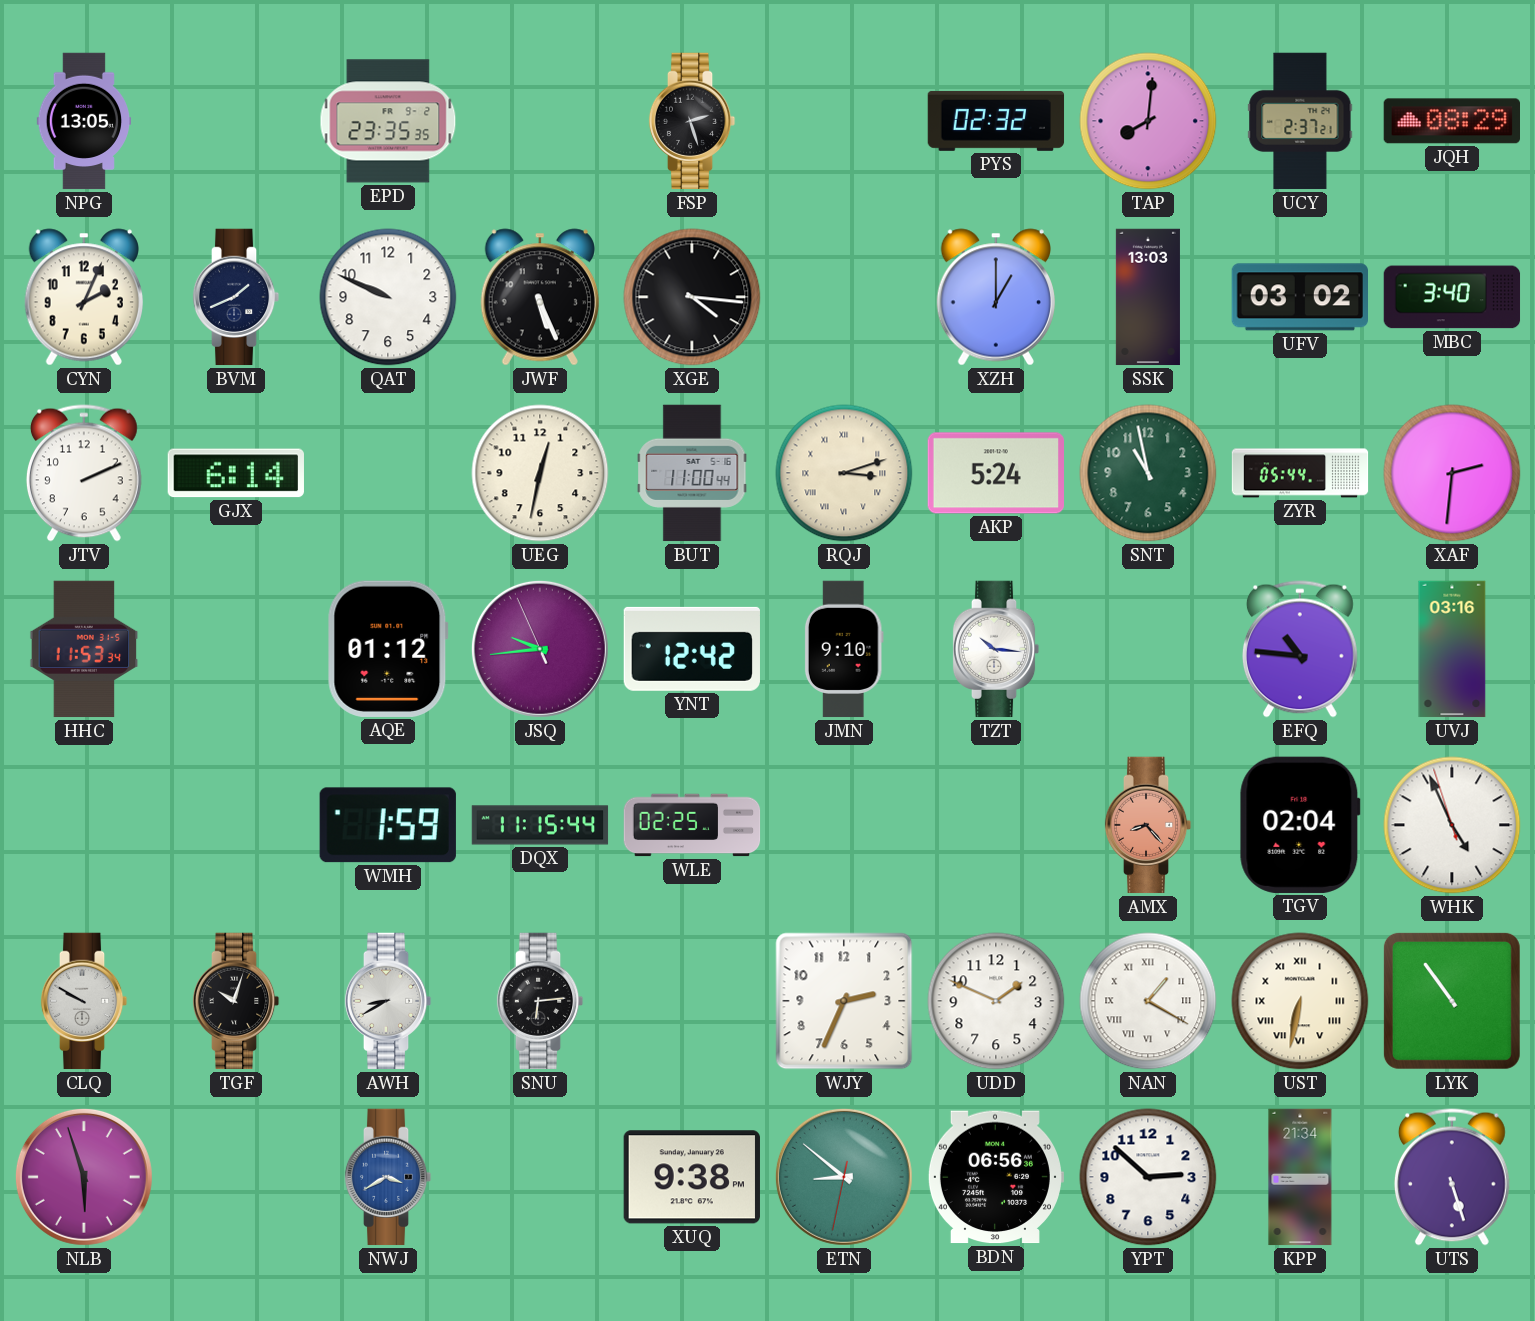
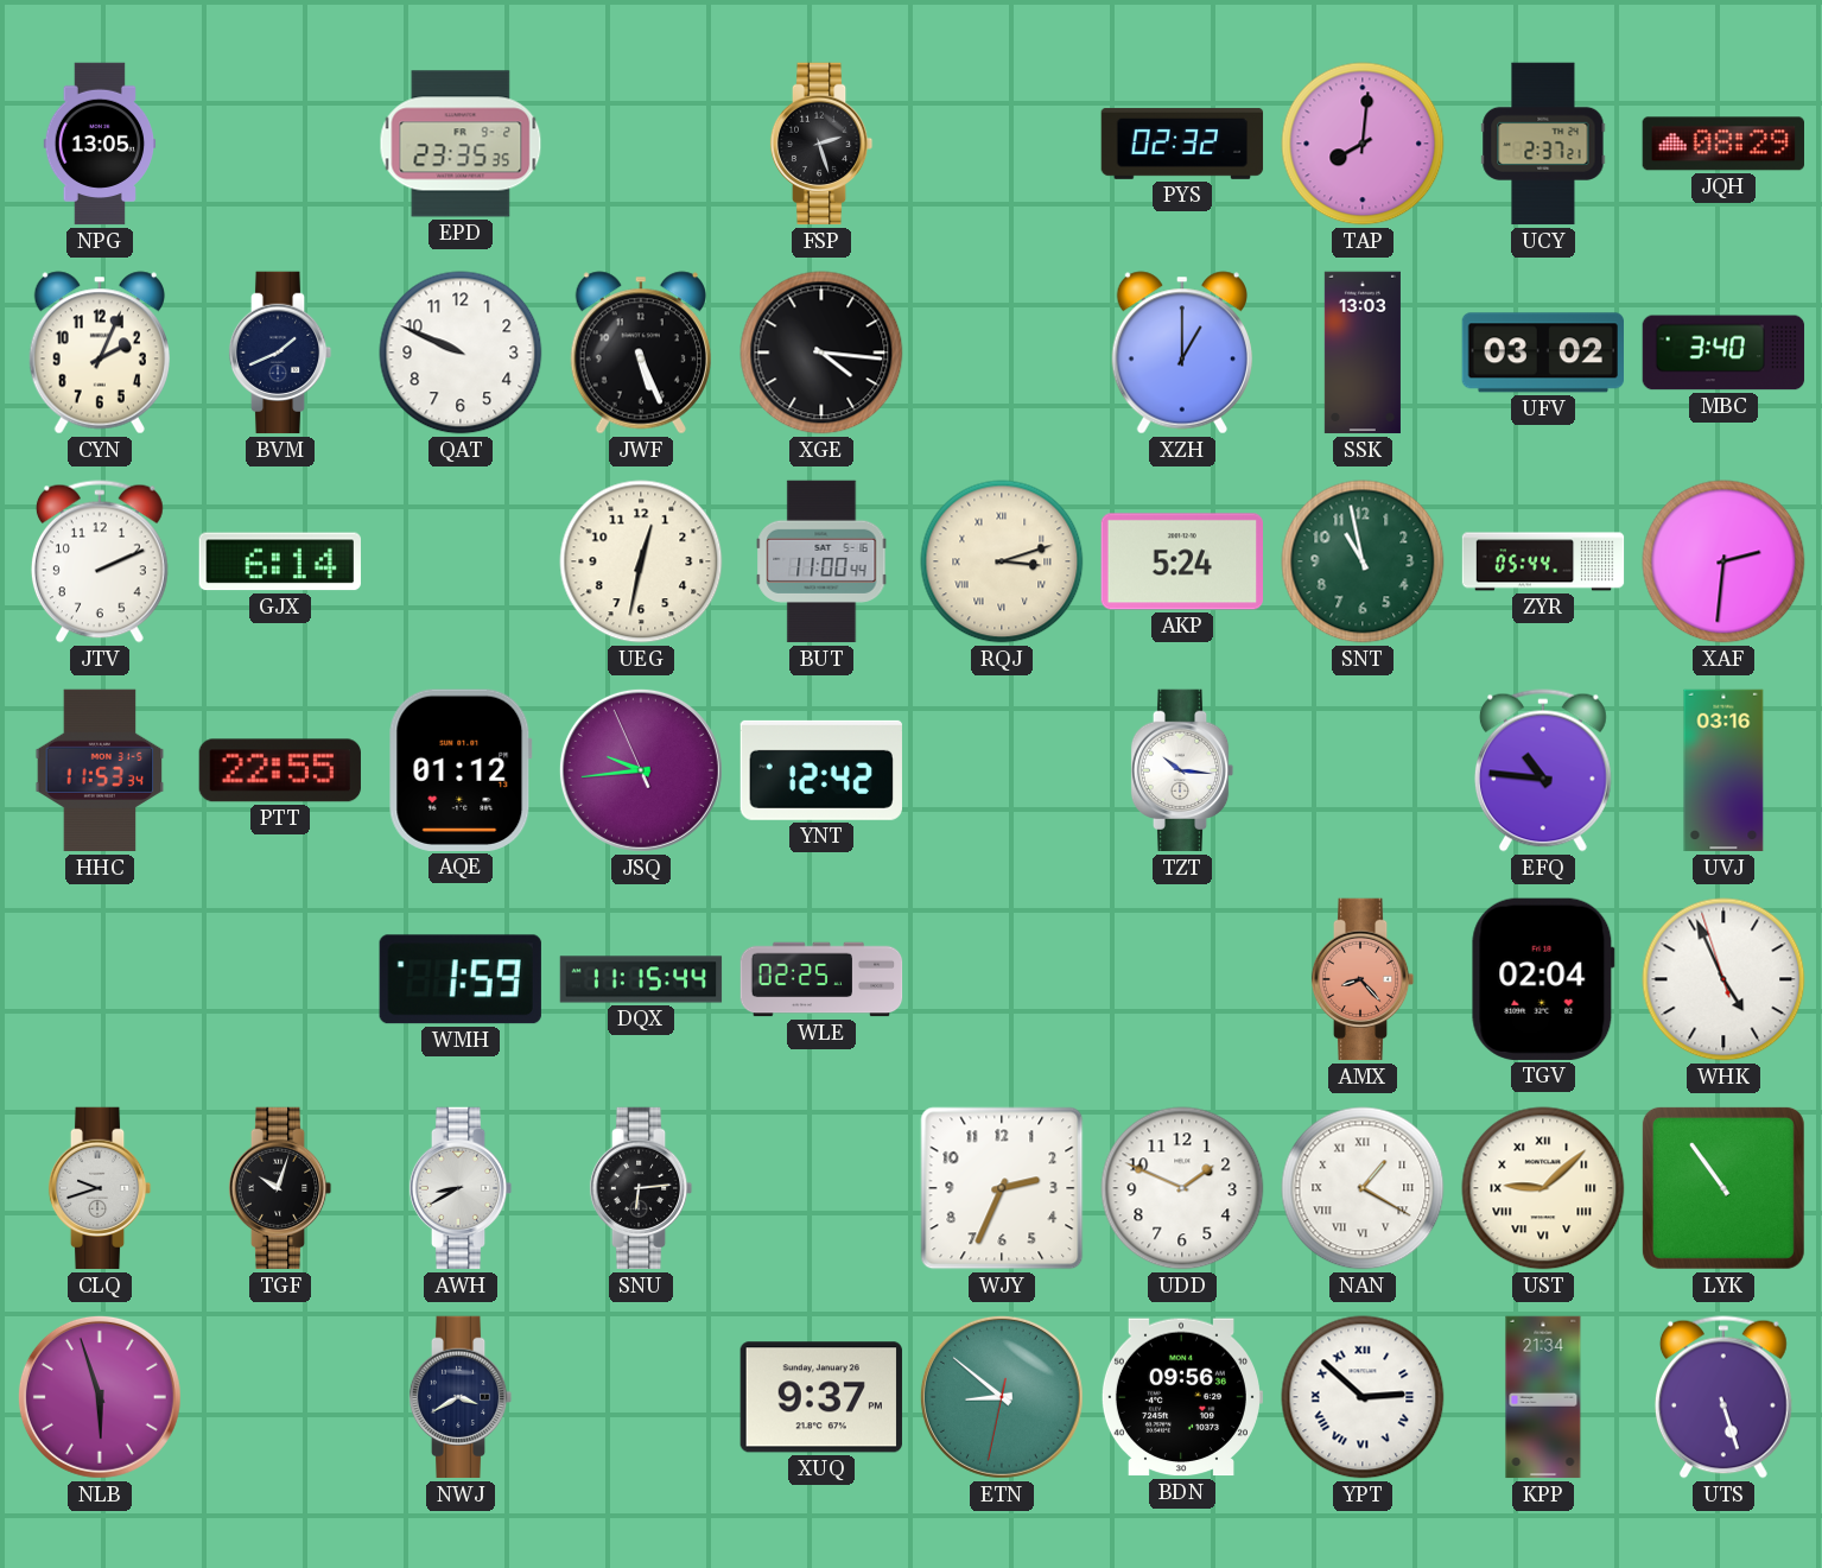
PTT: none -> 22:55 (279, 770)
JMN: 9:10 -> none (844, 649)
CLQ: 9:50 -> 9:42 (100, 1188)
UST: 6:32 -> 9:08 (1543, 1188)
NWJ dial: blue -> navy (461, 1397)
XUQ: 9:38 -> 9:37 (821, 1397)
BDN: 06:56 -> 09:56 (1181, 1397)
YPT numerals: Arabic -> Roman (1363, 1397)
